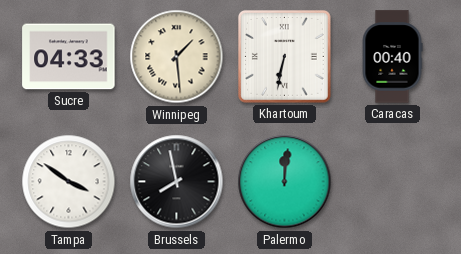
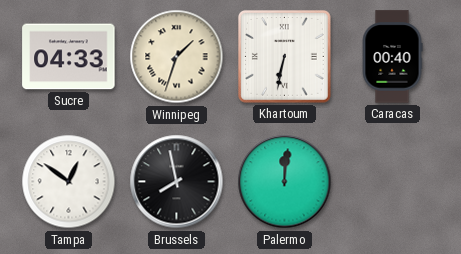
Winnipeg: 1:29 -> 1:33 (177, 57)
Tampa: 3:51 -> 12:51 (69, 182)
